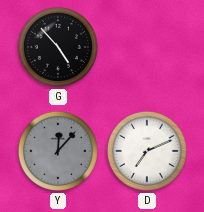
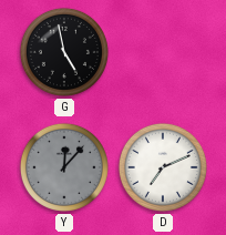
G: 4:53 -> 4:58 (64, 52)
